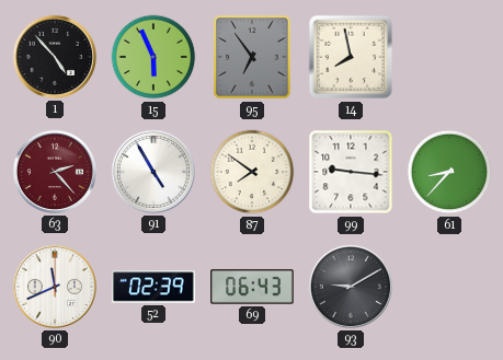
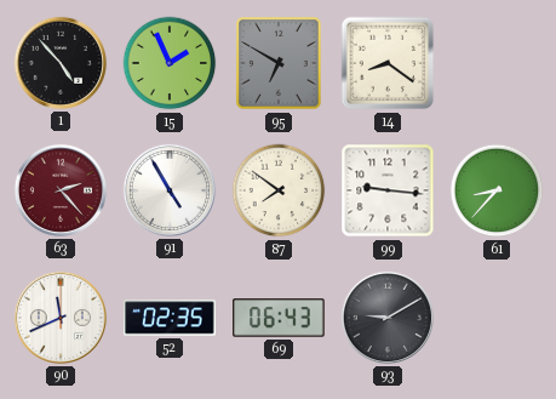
15: 5:56 -> 1:56 (170, 63)
95: 6:54 -> 6:50 (279, 63)
14: 7:58 -> 8:21 (388, 63)
52: 02:39 -> 02:35 (170, 318)
